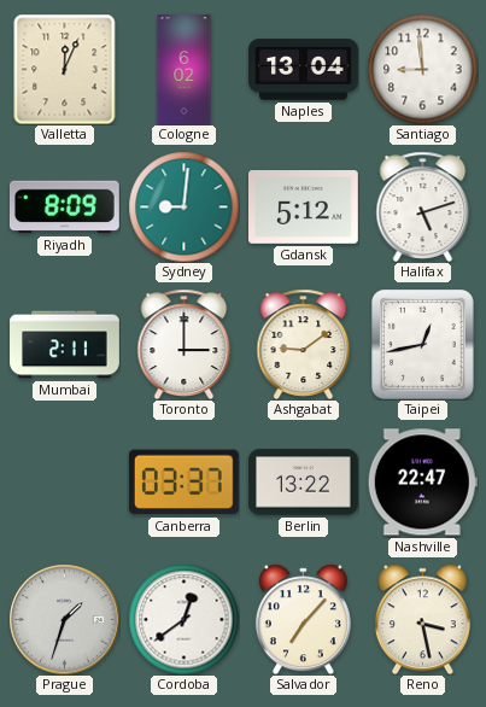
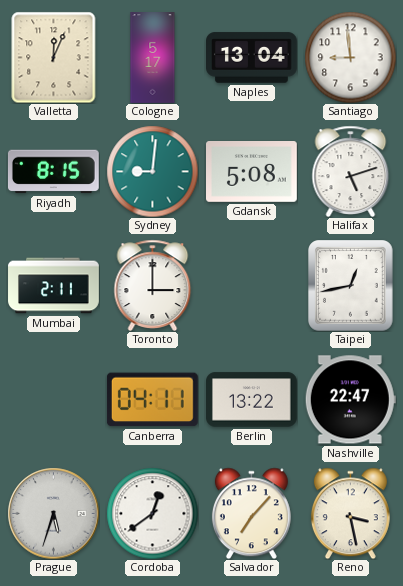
Cologne: 6:02 -> 5:17 (153, 58)
Riyadh: 8:09 -> 8:15 (53, 172)
Gdansk: 5:12 -> 5:08 (252, 172)
Ashgabat: 9:09 -> none (304, 344)
Canberra: 03:37 -> 04:11 (152, 400)
Prague: 1:33 -> 5:33 (53, 513)
